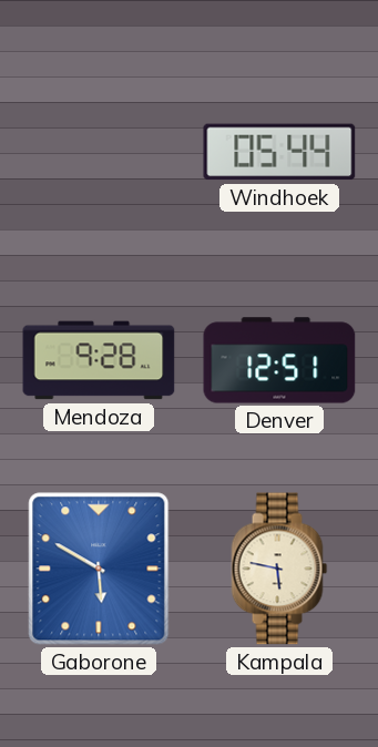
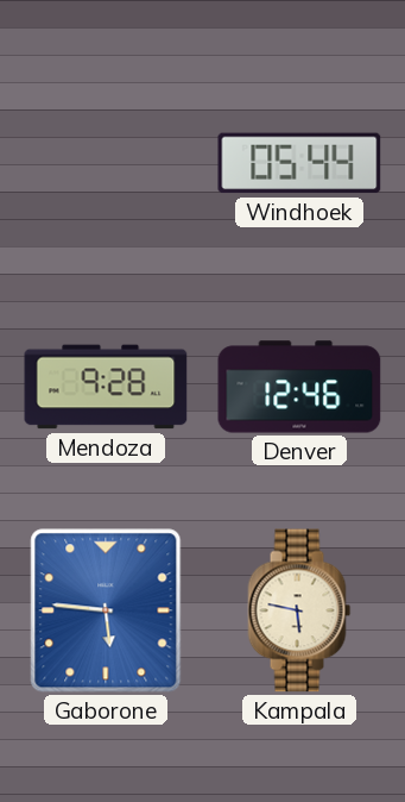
Denver: 12:51 -> 12:46 (299, 387)
Gaborone: 5:50 -> 5:46 (106, 610)
